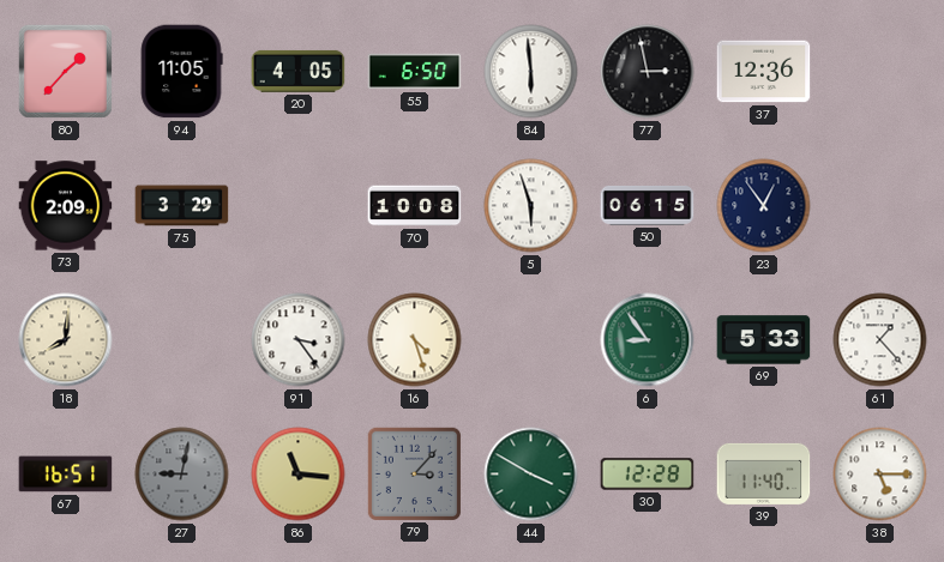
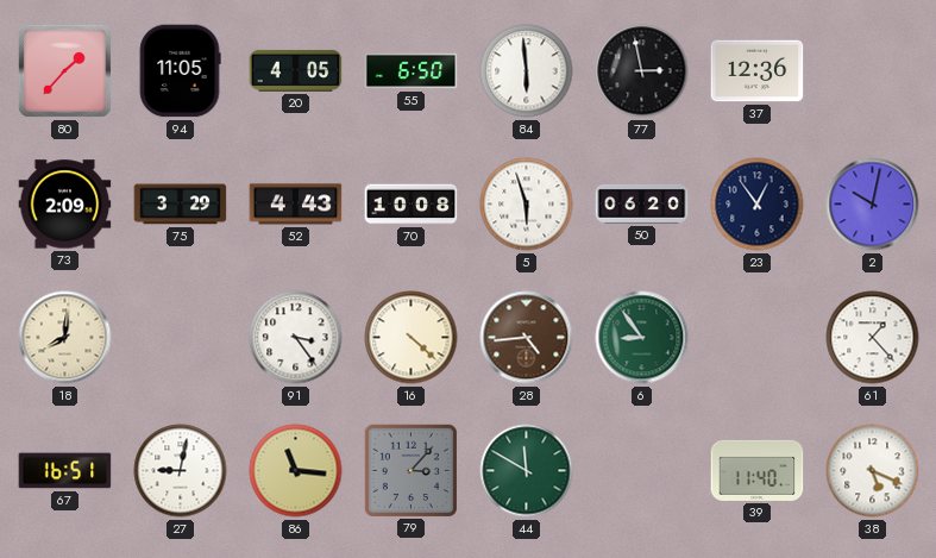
52: none -> 4:43 (296, 205)
50: 06:15 -> 06:20 (642, 203)
2: none -> 10:02 (873, 205)
16: 4:27 -> 4:22 (412, 338)
28: none -> 4:44 (527, 338)
69: 5:33 -> none (764, 340)
27 dial: grey -> white (181, 471)
44: 3:50 -> 11:50 (527, 471)
30: 12:28 -> none (648, 475)
38: 5:15 -> 5:19 (873, 471)
